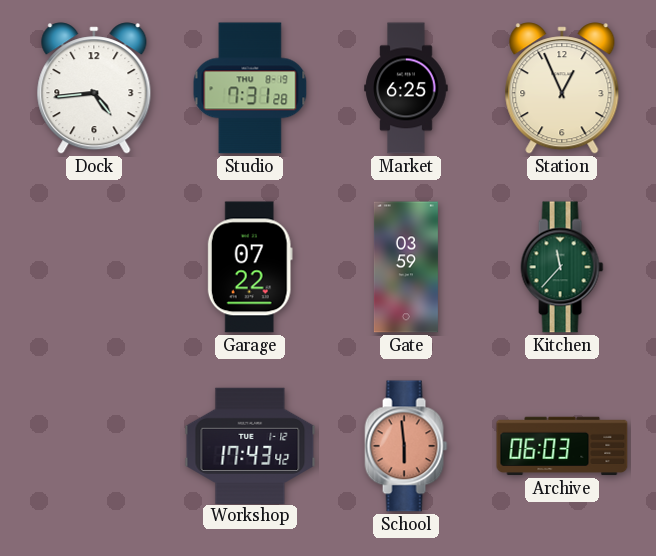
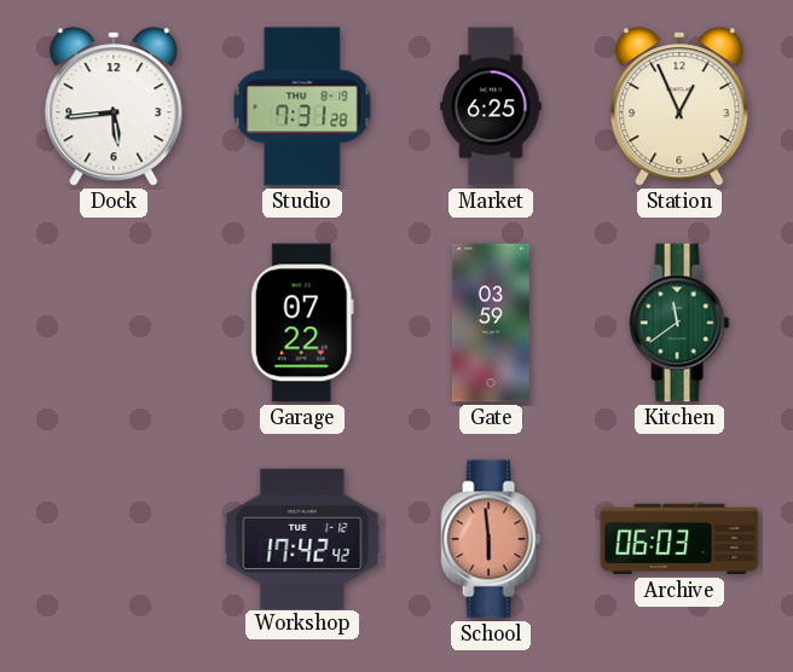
Dock: 4:44 -> 5:44 (114, 106)
Kitchen: 11:37 -> 11:39 (679, 323)
Workshop: 17:43 -> 17:42 (302, 538)
